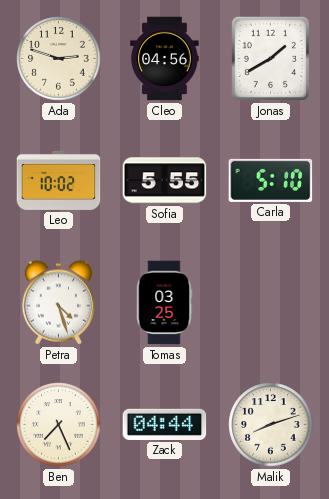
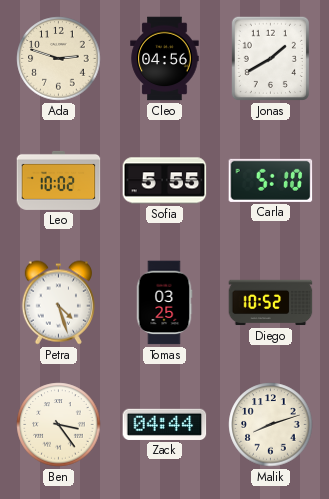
Diego: none -> 10:52 (271, 303)
Ben: 7:26 -> 3:24 (59, 425)
